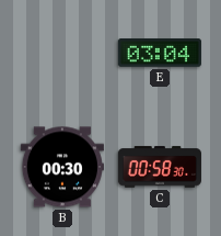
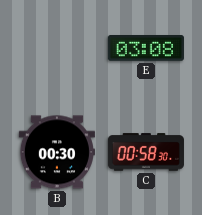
E: 03:04 -> 03:08 (146, 48)
